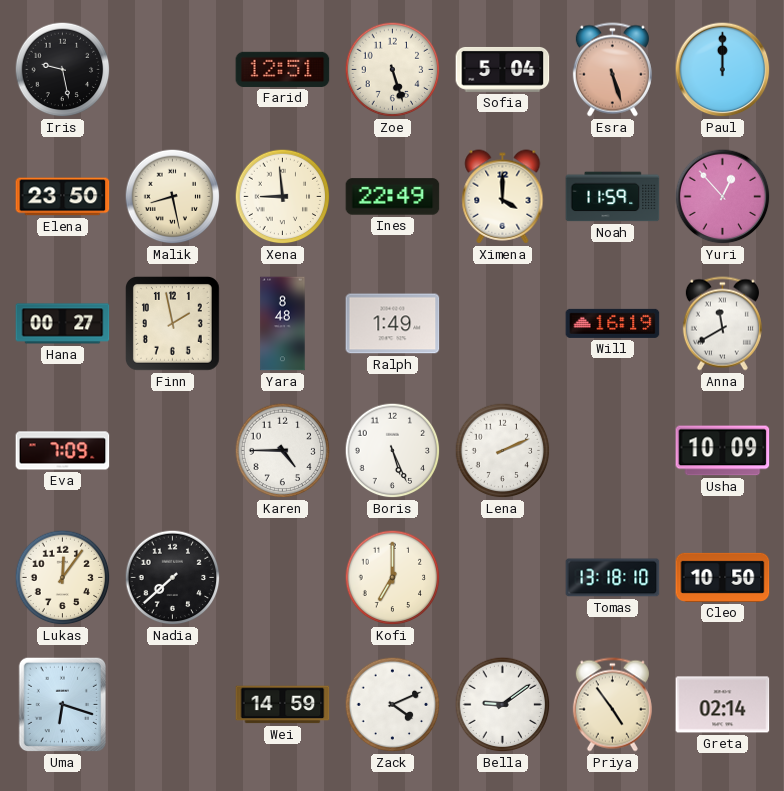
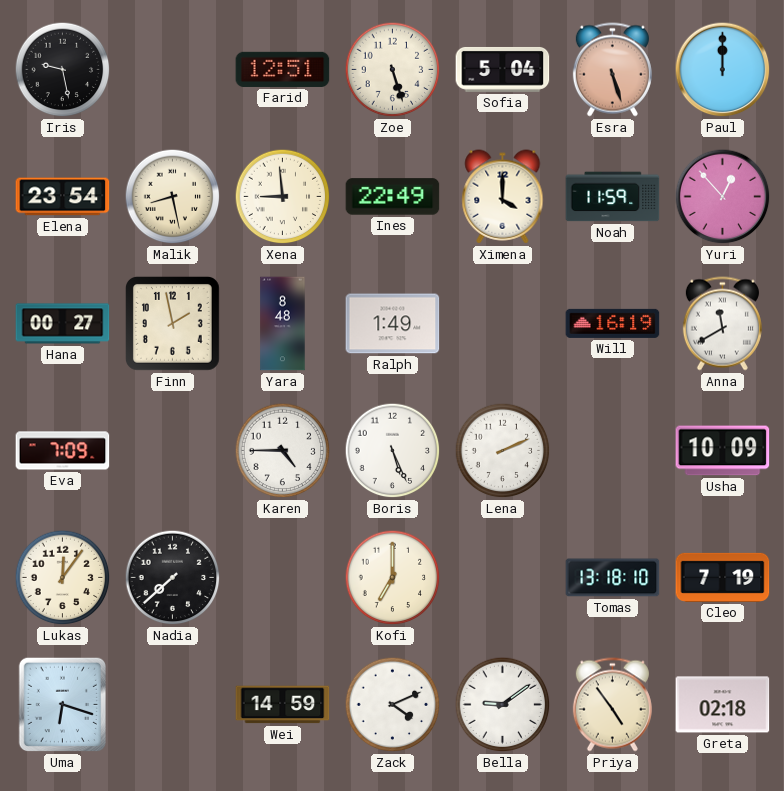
Elena: 23:50 -> 23:54 (63, 197)
Cleo: 10:50 -> 7:19 (723, 577)
Greta: 02:14 -> 02:18 (723, 705)
